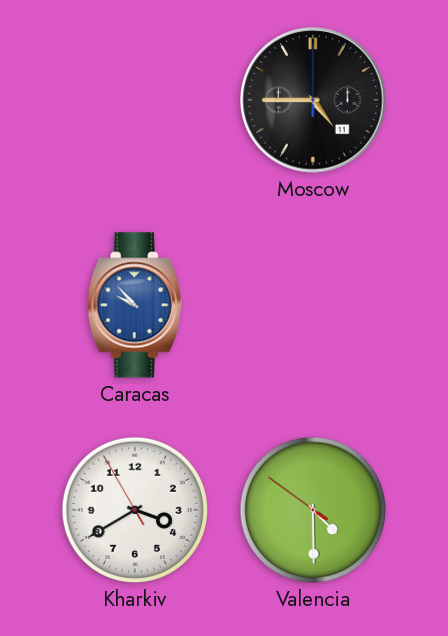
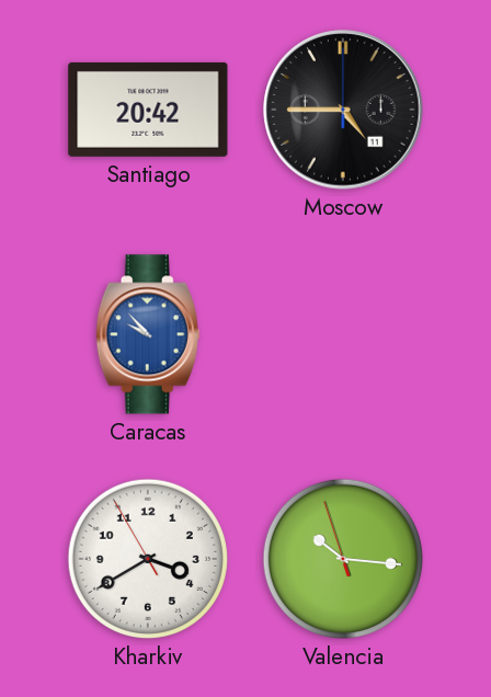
Santiago: none -> 20:42 (148, 110)
Valencia: 4:29 -> 10:15 (343, 559)
